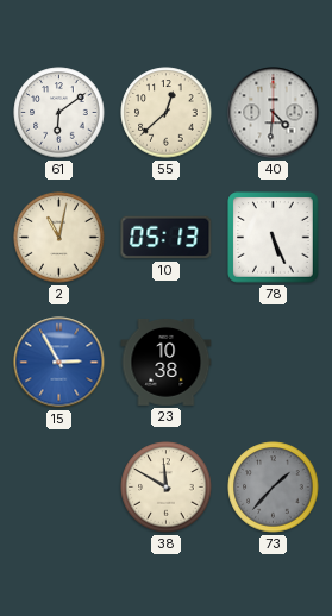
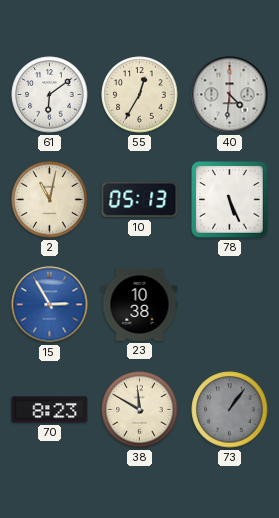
55: 12:38 -> 12:35 (140, 95)
70: none -> 8:23 (50, 410)
73: 1:37 -> 1:06 (230, 410)
